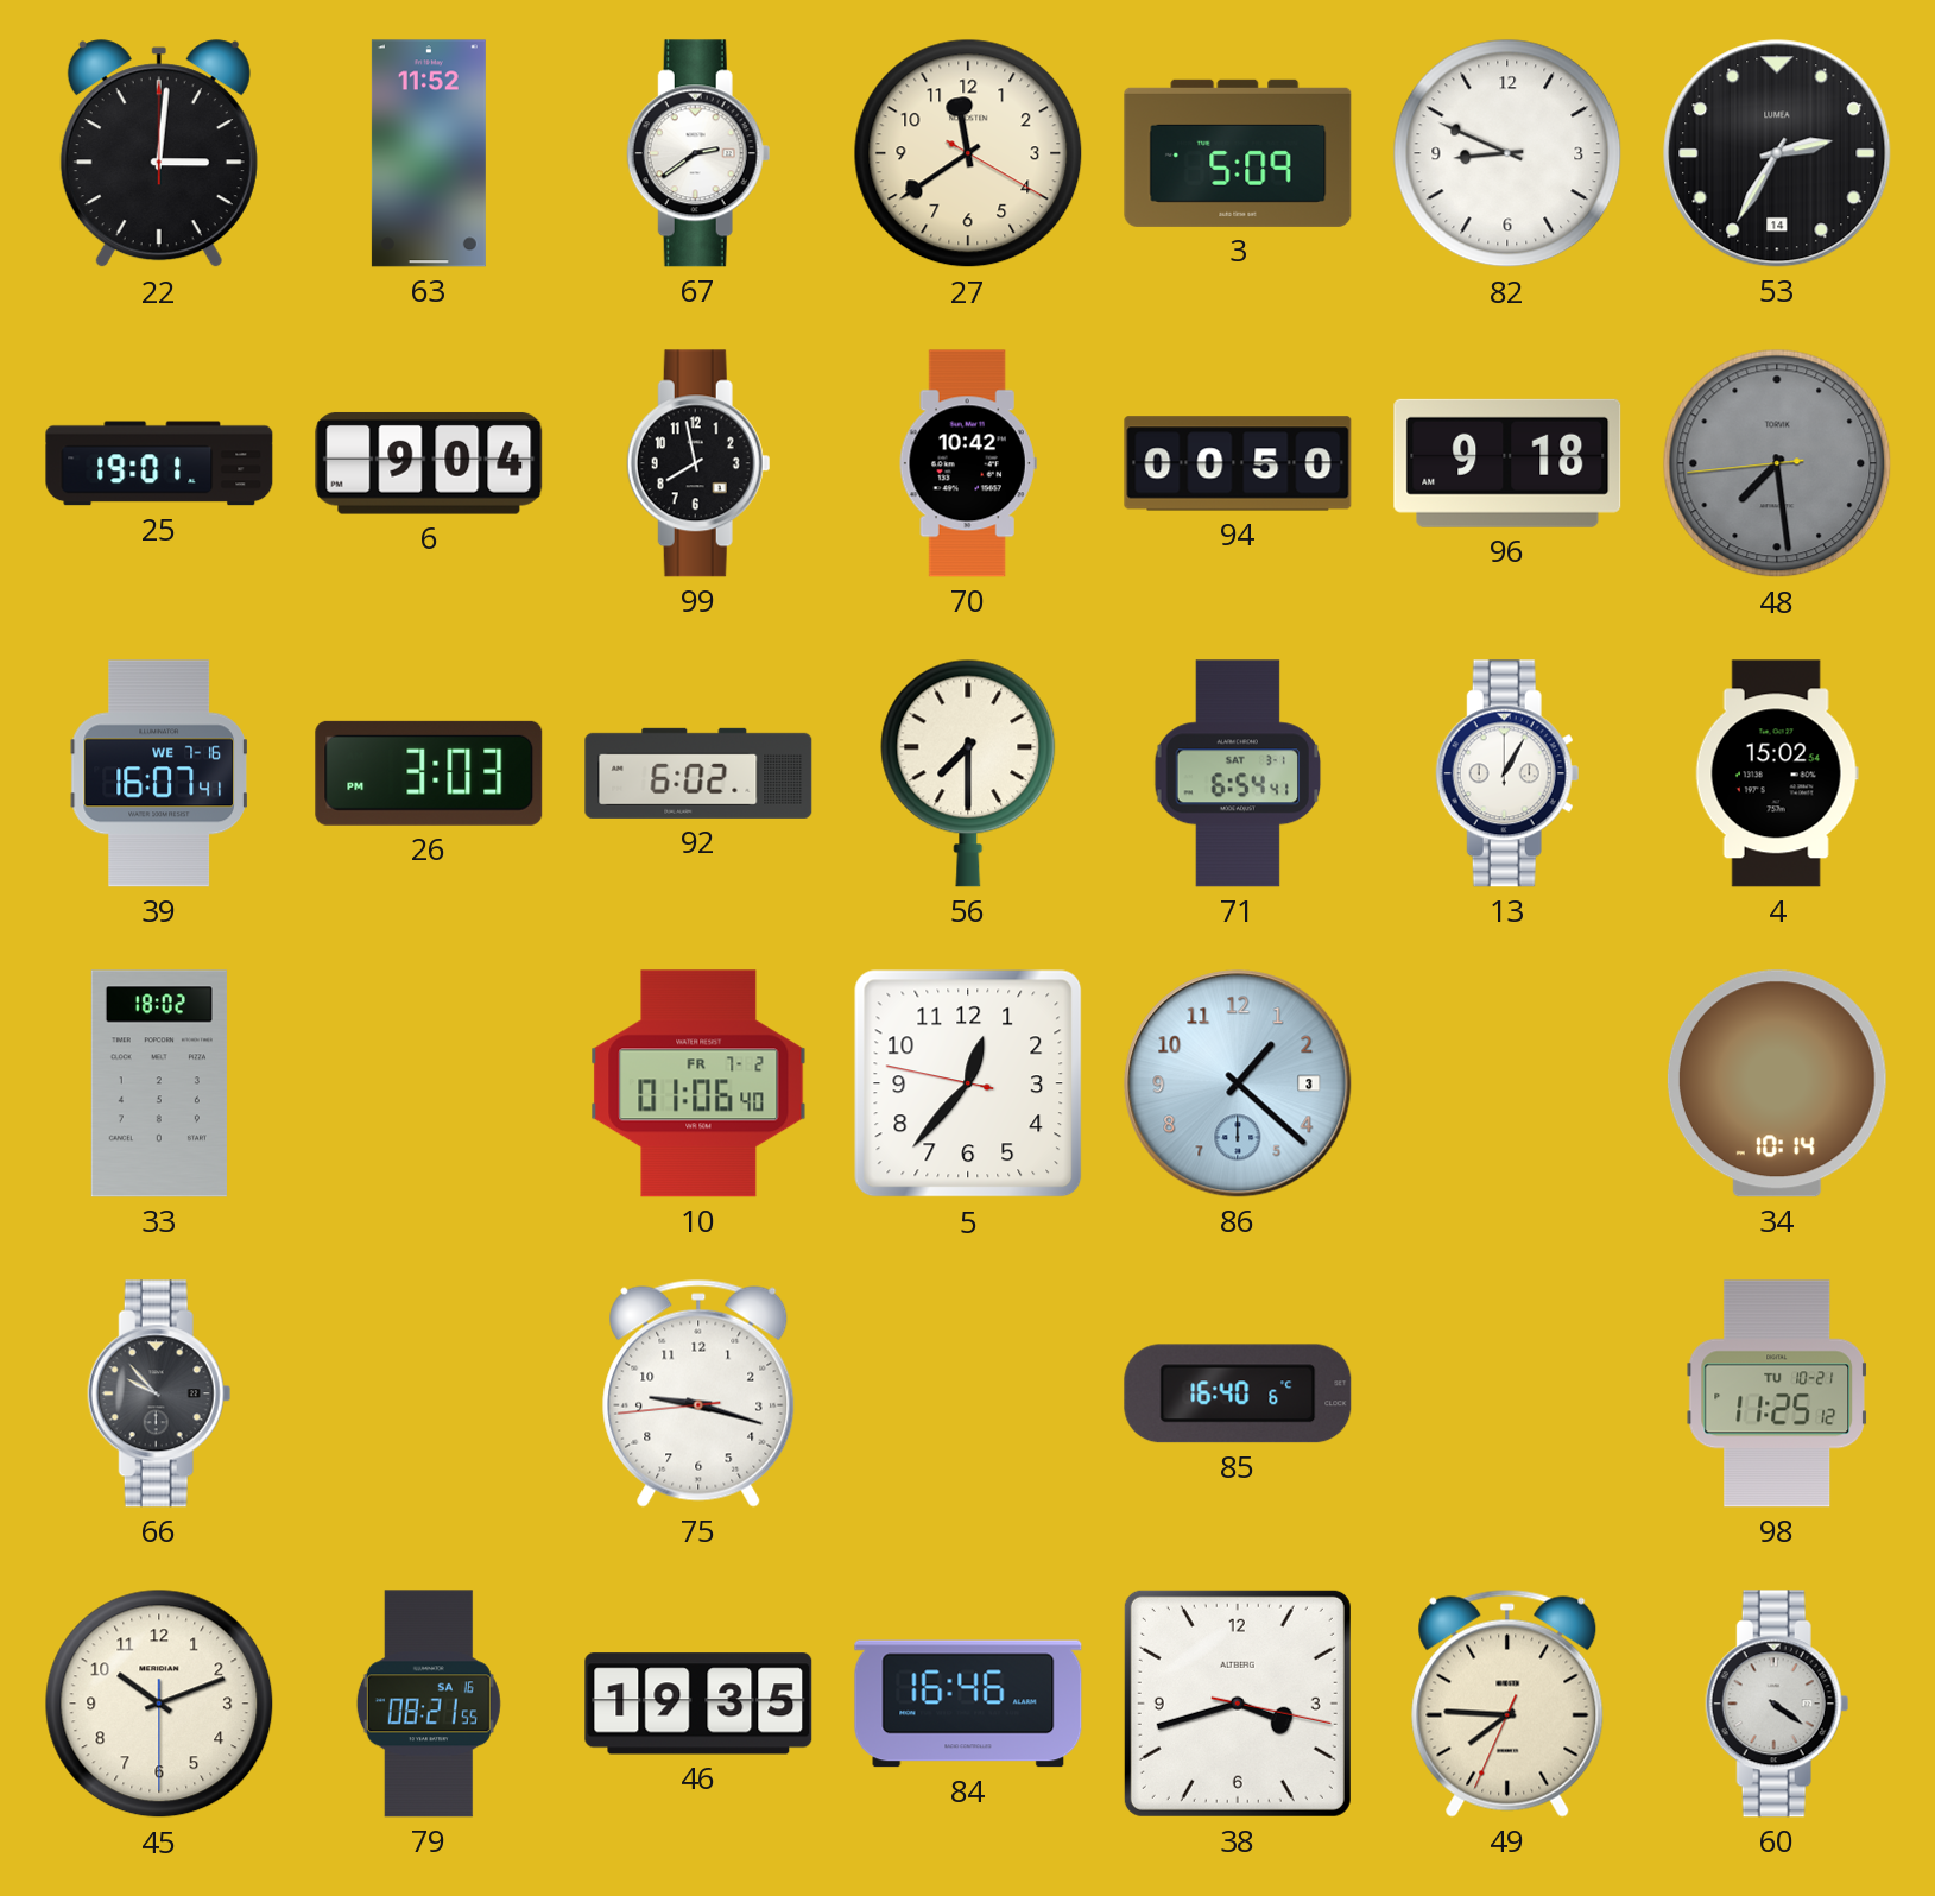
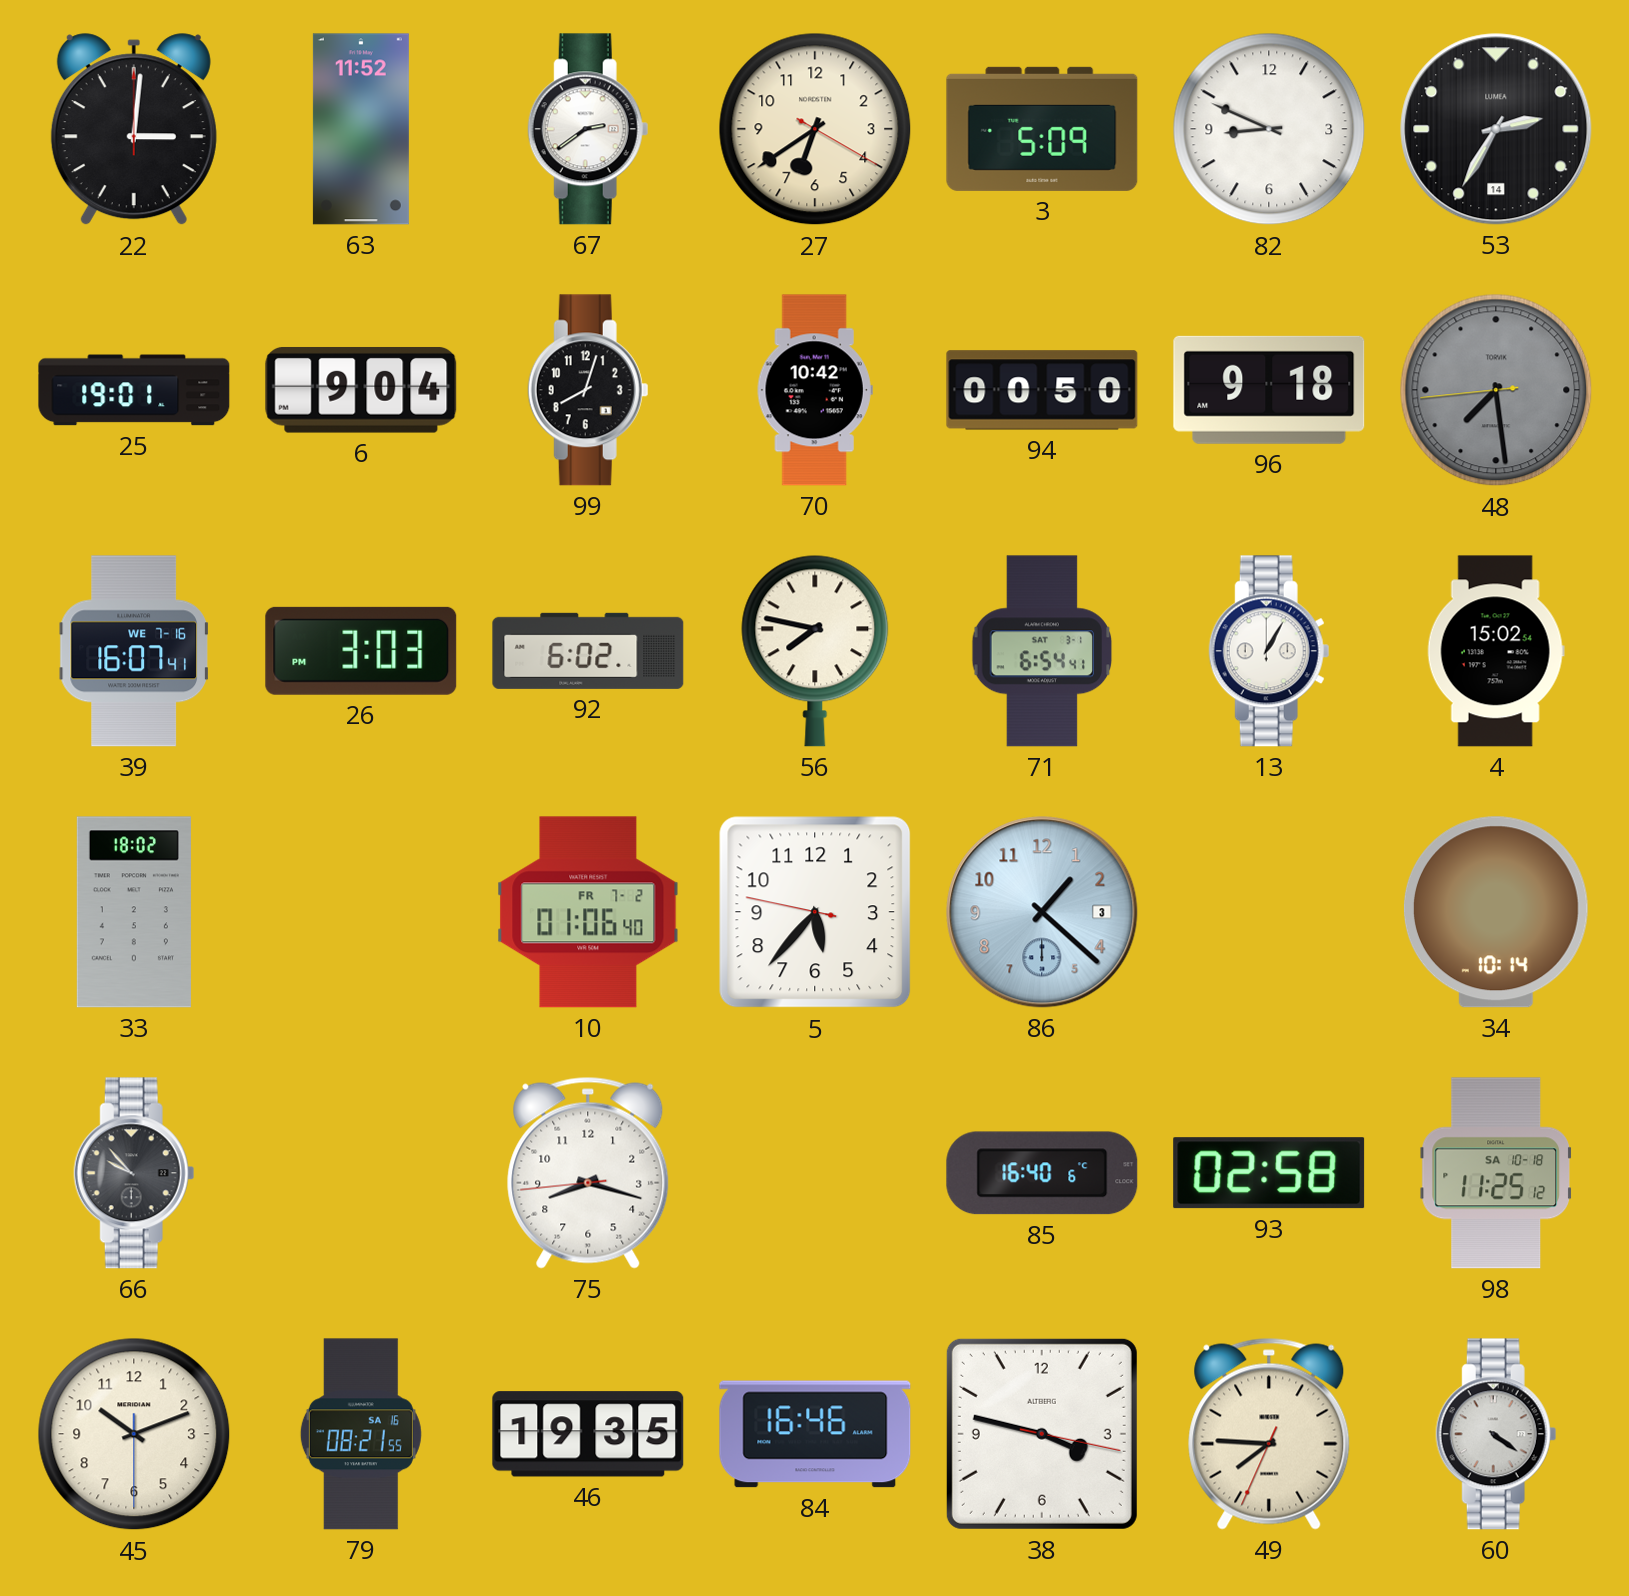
27: 11:39 -> 6:39 (815, 129)
99: 7:58 -> 8:03 (588, 390)
56: 7:30 -> 7:47 (815, 651)
5: 12:36 -> 5:36 (815, 912)
75: 9:17 -> 8:17 (588, 1173)
93: none -> 02:58 (1269, 1173)
98 date: TU 10-21 -> SA 10-18 (1495, 1173)
38: 3:42 -> 3:47 (1042, 1434)
